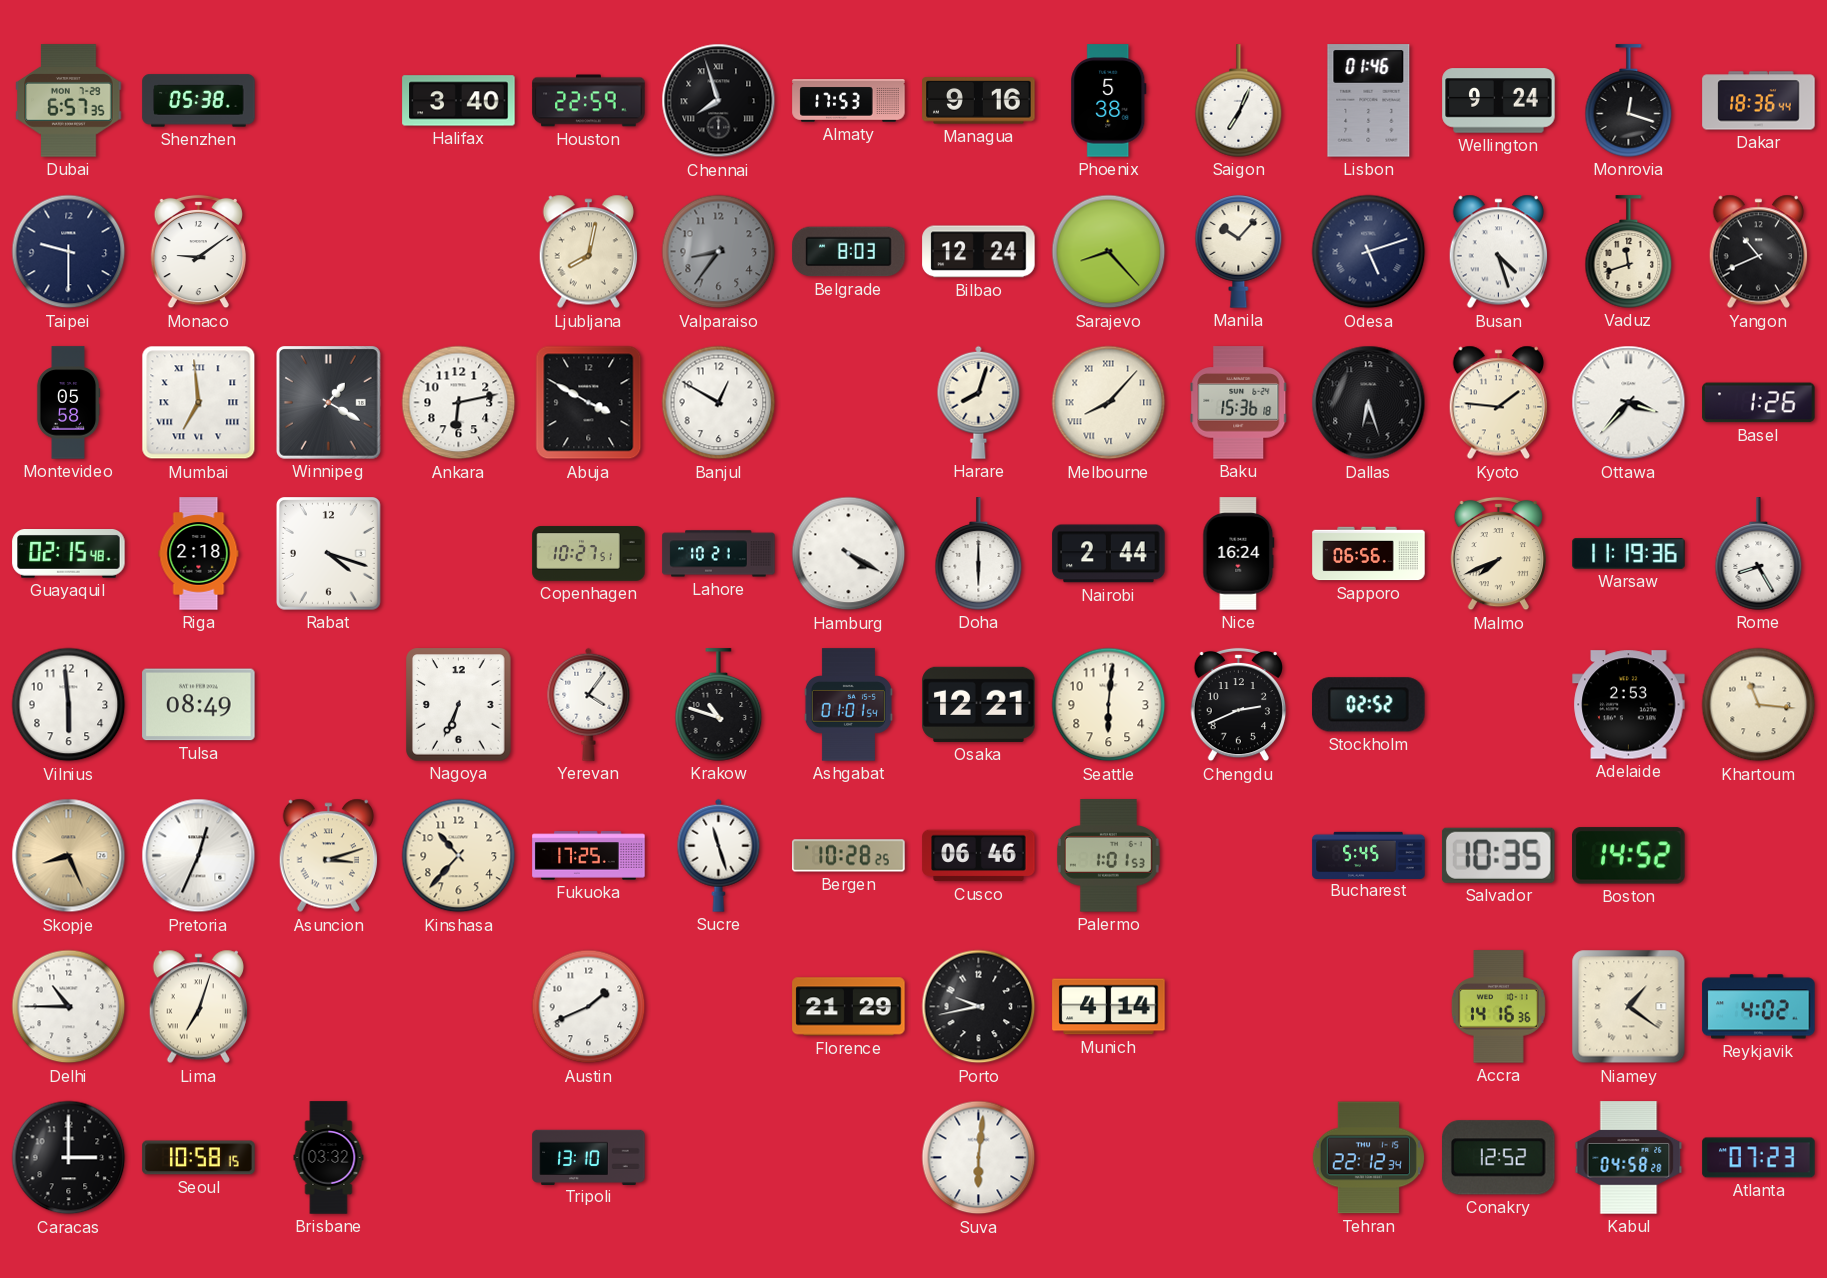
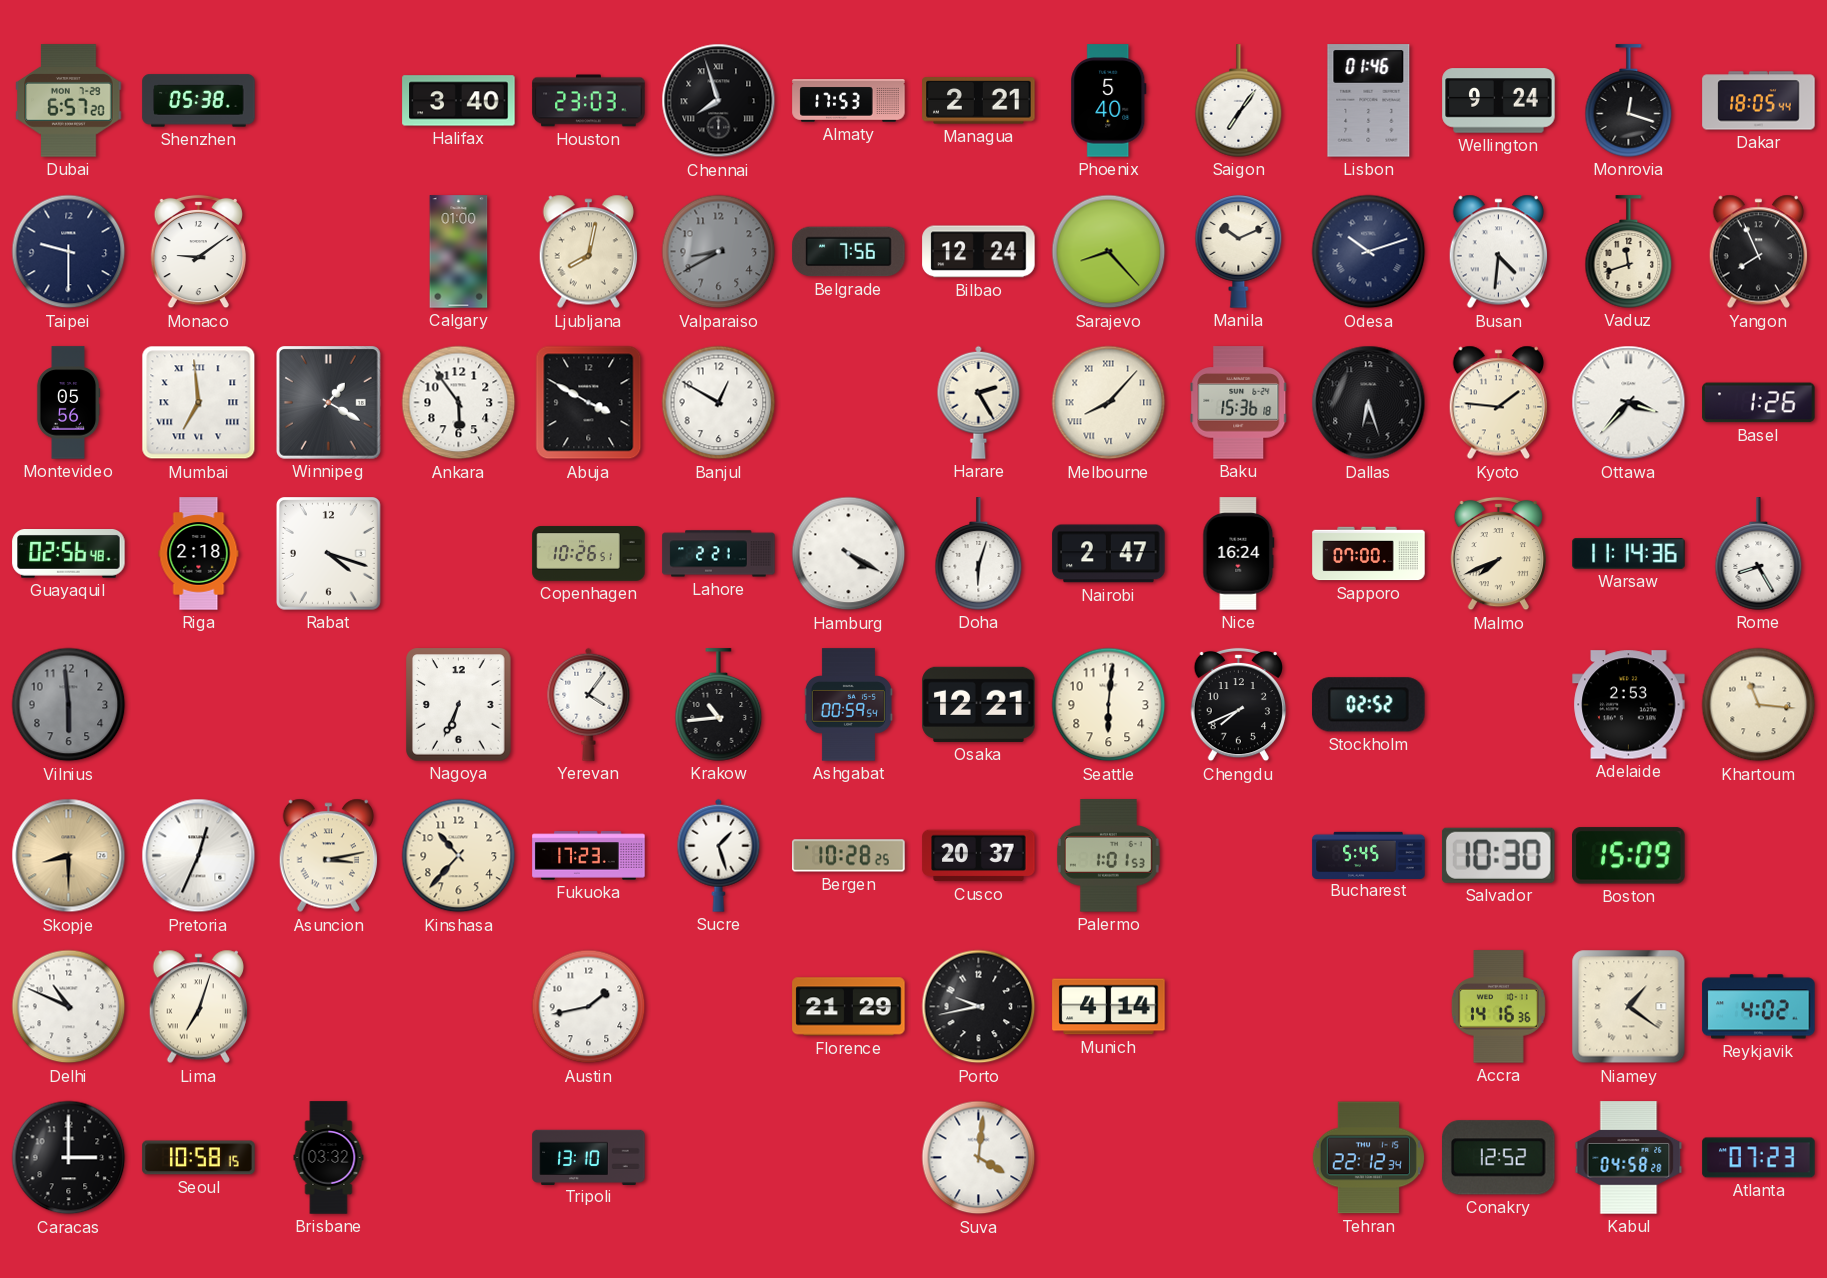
Dubai: 6:57:35 -> 6:57:20 (69, 101)
Houston: 22:59 -> 23:03 (589, 101)
Managua: 9:16 -> 2:21 (979, 101)
Phoenix: 5:38 -> 5:40 (1109, 101)
Saigon: 7:04 -> 7:06 (1239, 101)
Dakar: 18:36 -> 18:05 (1759, 101)
Calgary: none -> 01:00 (459, 252)
Valparaiso: 8:36 -> 8:40 (719, 252)
Belgrade: 8:03 -> 7:56 (849, 252)
Manila: 10:07 -> 10:11 (1239, 252)
Odesa: 5:12 -> 10:12 (1369, 252)
Busan: 4:27 -> 4:31 (1498, 252)
Yangon: 10:41 -> 7:56 (1758, 252)
Montevideo: 05:58 -> 05:56 (68, 403)
Ankara: 6:13 -> 5:54 (459, 403)
Harare: 8:03 -> 2:25 (979, 402)
Guayaquil: 02:15 -> 02:56 (69, 554)
Copenhagen: 10:27 -> 10:26 (589, 554)
Lahore: 10:21 -> 2:21 (719, 554)
Doha: 6:00 -> 6:03 (979, 554)
Nairobi: 2:44 -> 2:47 (1109, 554)
Sapporo: 06:56 -> 07:00 (1369, 554)
Warsaw: 11:19 -> 11:14 (1629, 554)
Vilnius dial: white -> grey (69, 705)
Tulsa: 08:49 -> none (199, 705)
Krakow: 10:48 -> 10:44 (719, 705)
Ashgabat: 01:01 -> 00:59 (848, 705)
Chengdu: 2:41 -> 7:41 (1238, 705)
Skopje: 8:26 -> 8:30 (69, 856)
Asuncion: 3:12 -> 3:13 (328, 856)
Fukuoka: 17:25 -> 17:23 (589, 856)
Sucre: 11:27 -> 1:27 (719, 855)
Cusco: 06:46 -> 20:37 (979, 856)
Salvador: 10:35 -> 10:30 (1498, 855)
Boston: 14:52 -> 15:09 (1629, 856)
Delhi: 10:45 -> 10:49 (69, 1007)
Austin: 1:41 -> 1:43 (589, 1007)
Suva: 6:01 -> 4:01 (979, 1158)
